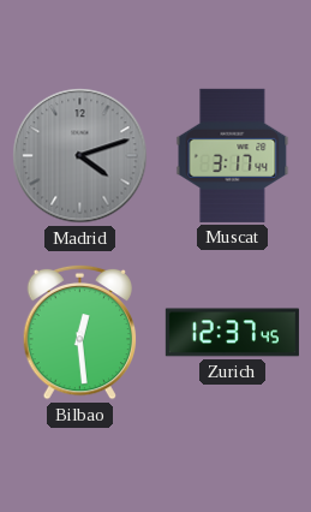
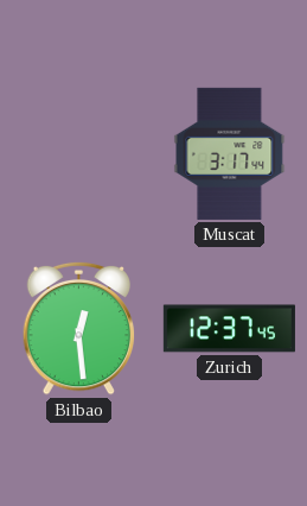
Madrid: 4:12 -> none (80, 156)
